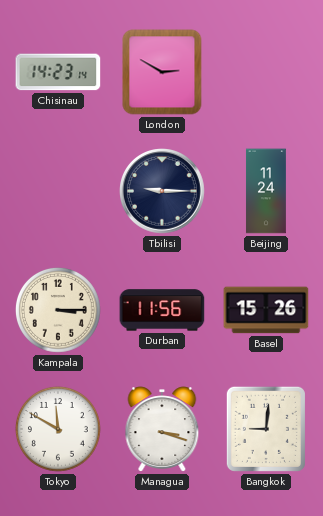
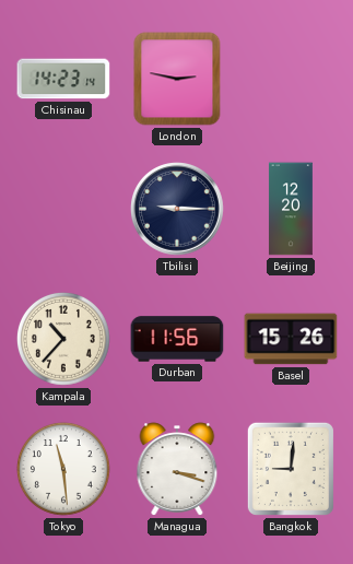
London: 2:50 -> 2:47 (177, 79)
Beijing: 11:24 -> 12:20 (291, 209)
Kampala: 3:15 -> 10:37 (63, 339)
Tokyo: 11:50 -> 11:29 (63, 469)
